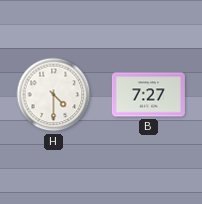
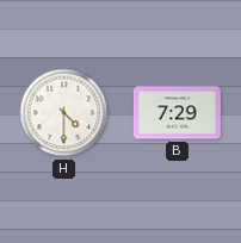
B: 7:27 -> 7:29 (177, 113)
